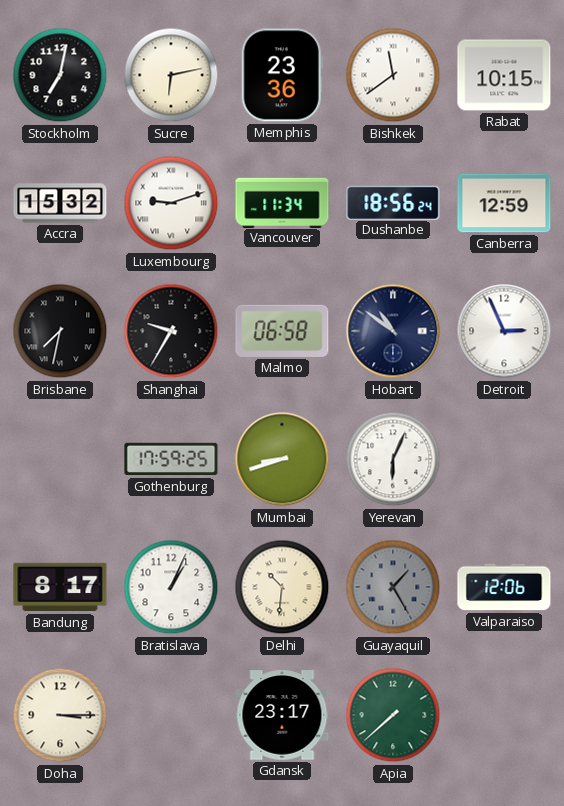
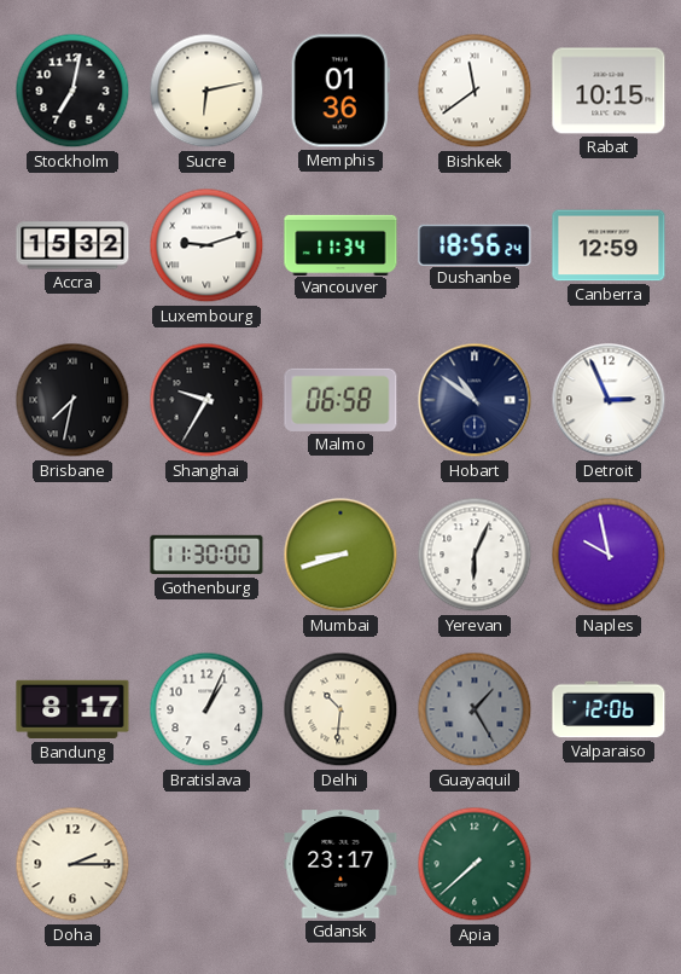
Memphis: 23:36 -> 01:36 (340, 91)
Gothenburg: 17:59 -> 11:30 (206, 555)
Naples: none -> 9:58 (609, 555)
Doha: 3:15 -> 2:15 (72, 864)
